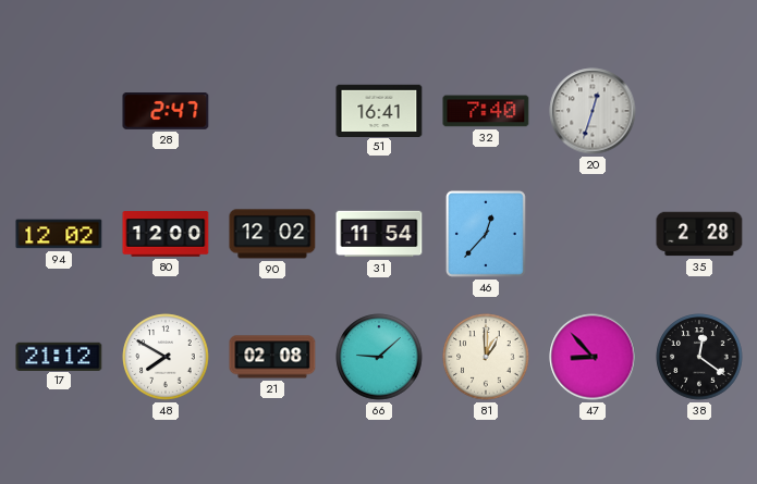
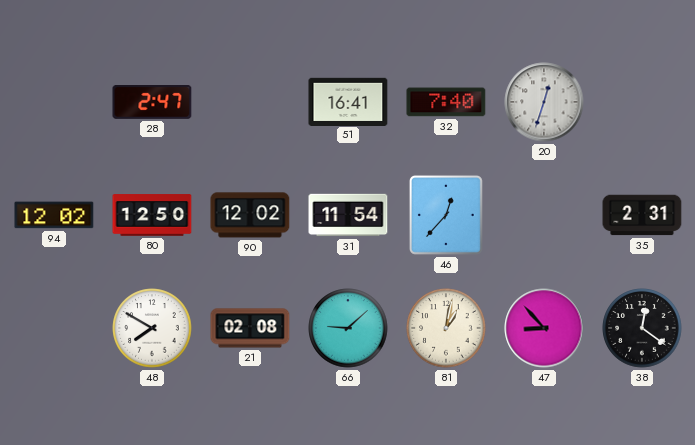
80: 12:00 -> 12:50 (152, 215)
35: 2:28 -> 2:31 (642, 215)
17: 21:12 -> none (59, 356)
81: 1:00 -> 1:02 (446, 328)
